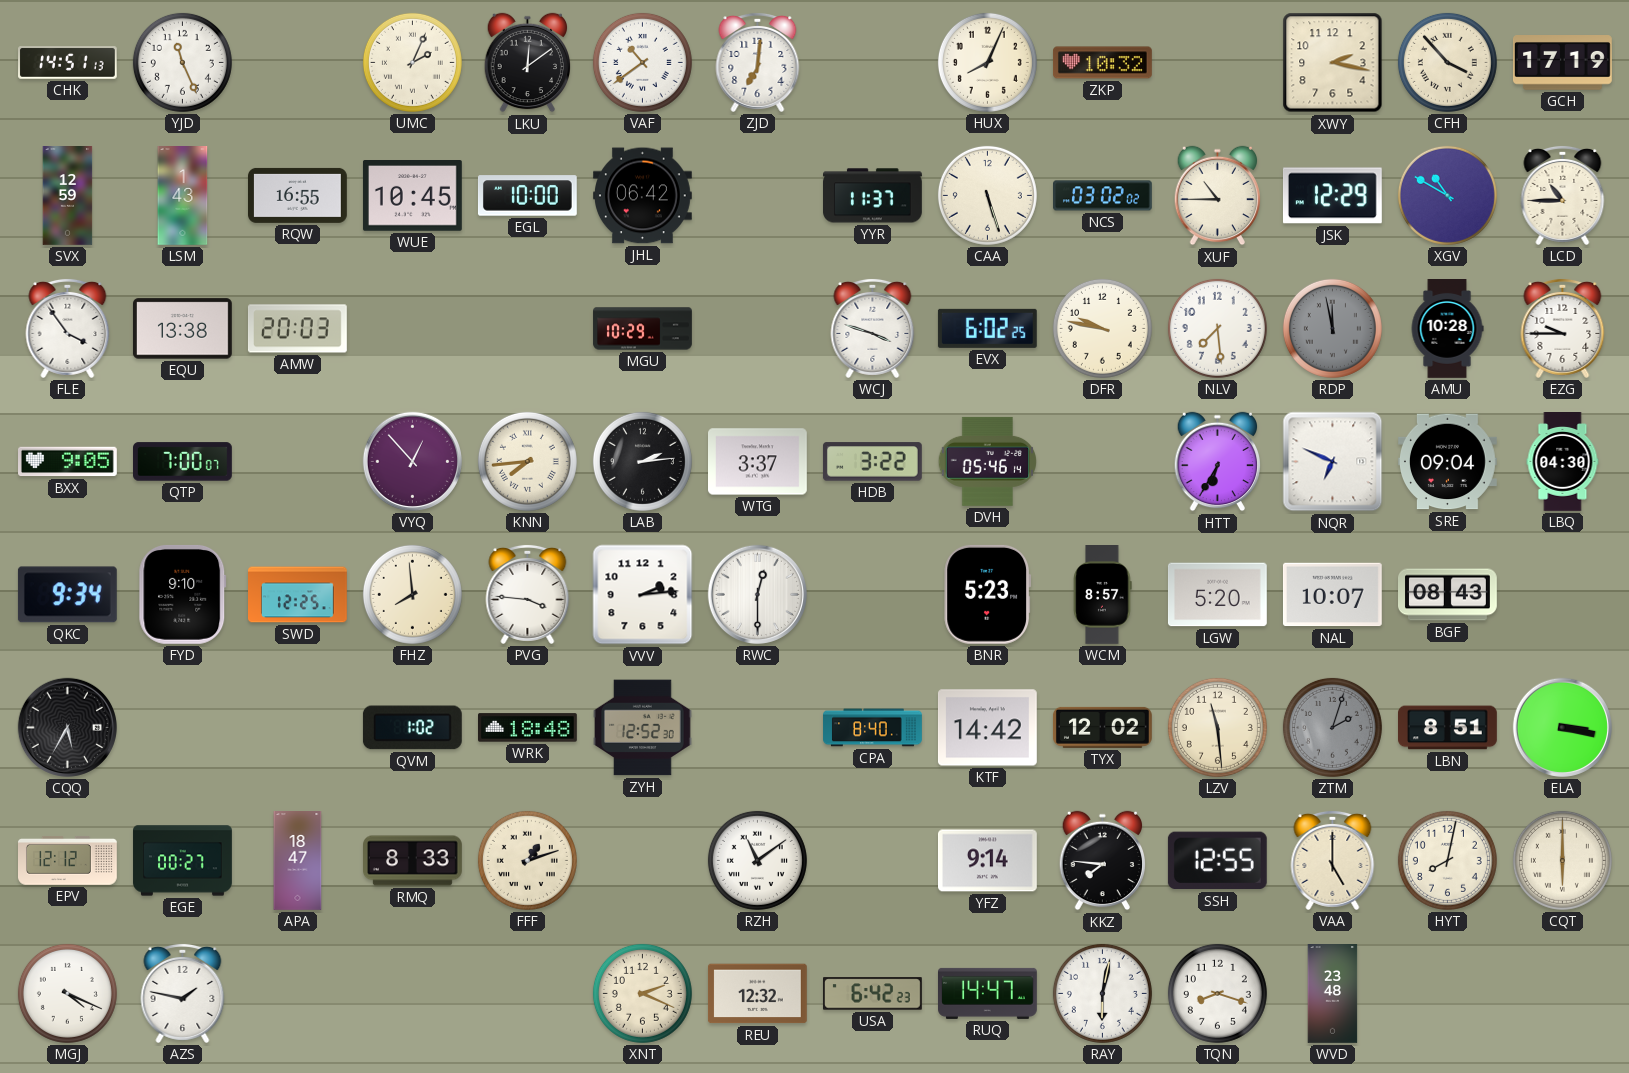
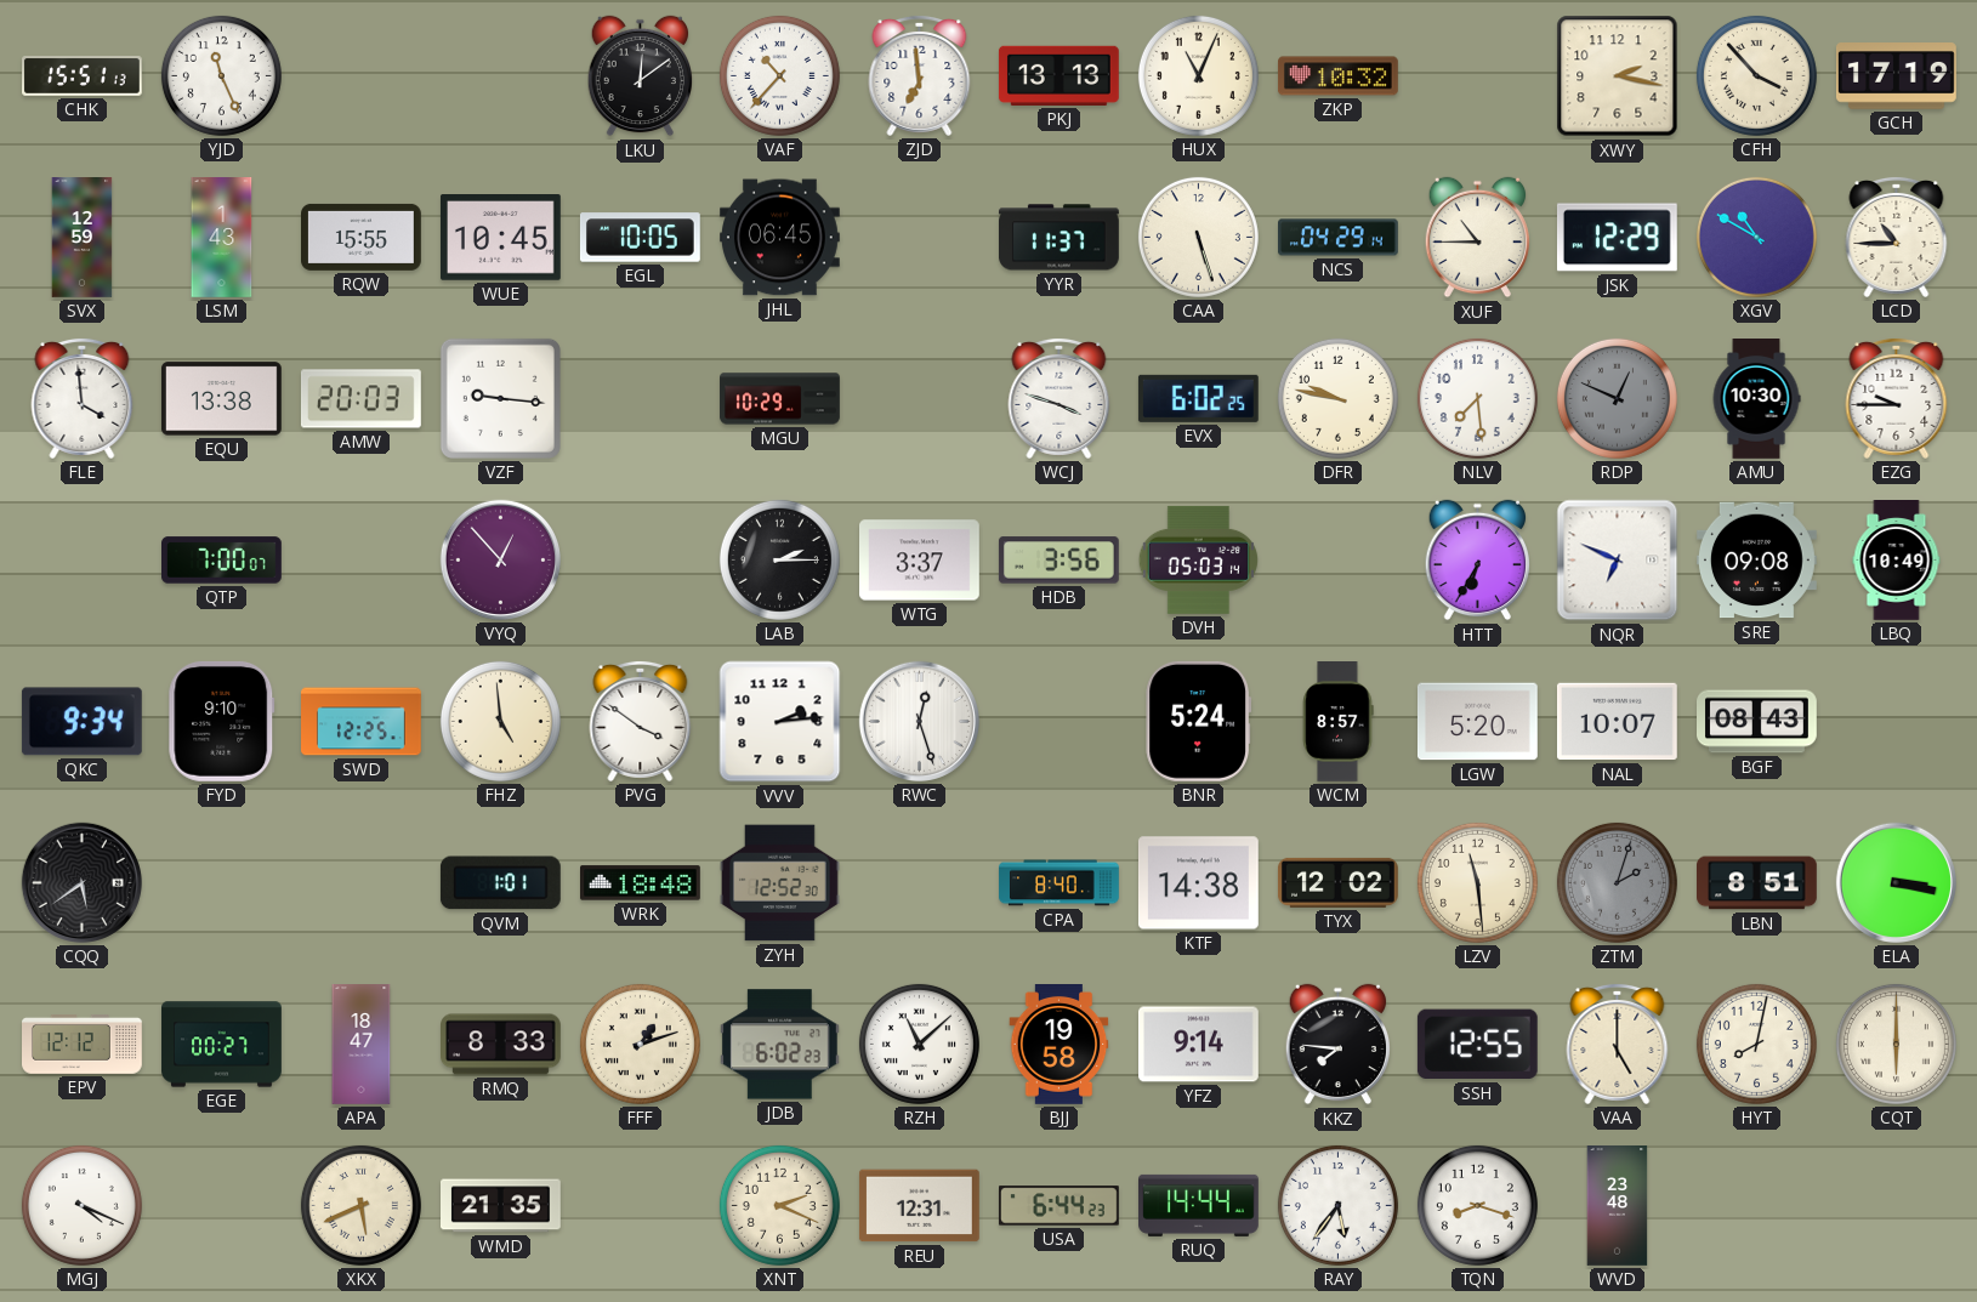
CHK: 14:51 -> 15:51 (83, 76)
UMC: 2:04 -> none (412, 62)
VAF: 10:39 -> 10:37 (779, 75)
ZJD: 7:01 -> 6:59 (920, 75)
PKJ: none -> 13:13 (1058, 75)
HUX: 8:04 -> 11:04 (1198, 75)
RQW: 16:55 -> 15:55 (362, 237)
EGL: 10:00 -> 10:05 (640, 238)
JHL: 06:42 -> 06:45 (780, 238)
NCS: 03:02 -> 04:29 (1339, 238)
FLE: 3:54 -> 3:59 (83, 398)
VZF: none -> 9:16 (500, 398)
RDP: 11:58 -> 12:49 (1617, 398)
AMU: 10:28 -> 10:30 (1756, 399)
BXX: 9:05 -> none (68, 462)
KNN: 7:44 -> none (527, 461)
LAB: 2:14 -> 2:15 (779, 559)
HDB: 3:22 -> 3:56 (1058, 561)
DVH: 05:46 -> 05:03 (1198, 559)
SRE: 09:04 -> 09:08 (1757, 561)
LBQ: 04:30 -> 10:49 (1897, 561)
FHZ: 7:59 -> 4:59 (500, 721)
PVG: 3:46 -> 3:51 (641, 721)
RWC: 12:30 -> 12:27 (919, 721)
BNR: 5:23 -> 5:24 (1199, 721)
CQQ: 5:35 -> 5:39 (81, 882)
QVM: 1:02 -> 1:01 (500, 883)
KTF: 14:42 -> 14:38 (1198, 883)
JDB: none -> 6:02 (779, 1045)
RZH: 11:09 -> 11:08 (919, 1044)
BJJ: none -> 19:58 (1059, 1045)
AZS: 1:47 -> none (183, 993)
XKX: none -> 5:41 (360, 1205)
WMD: none -> 21:35 (501, 1206)
REU: 12:32 -> 12:31 (919, 1206)
USA: 6:42 -> 6:44 (1059, 1206)
RUQ: 14:47 -> 14:44 (1199, 1205)
RAY: 6:02 -> 5:36 (1337, 1205)
